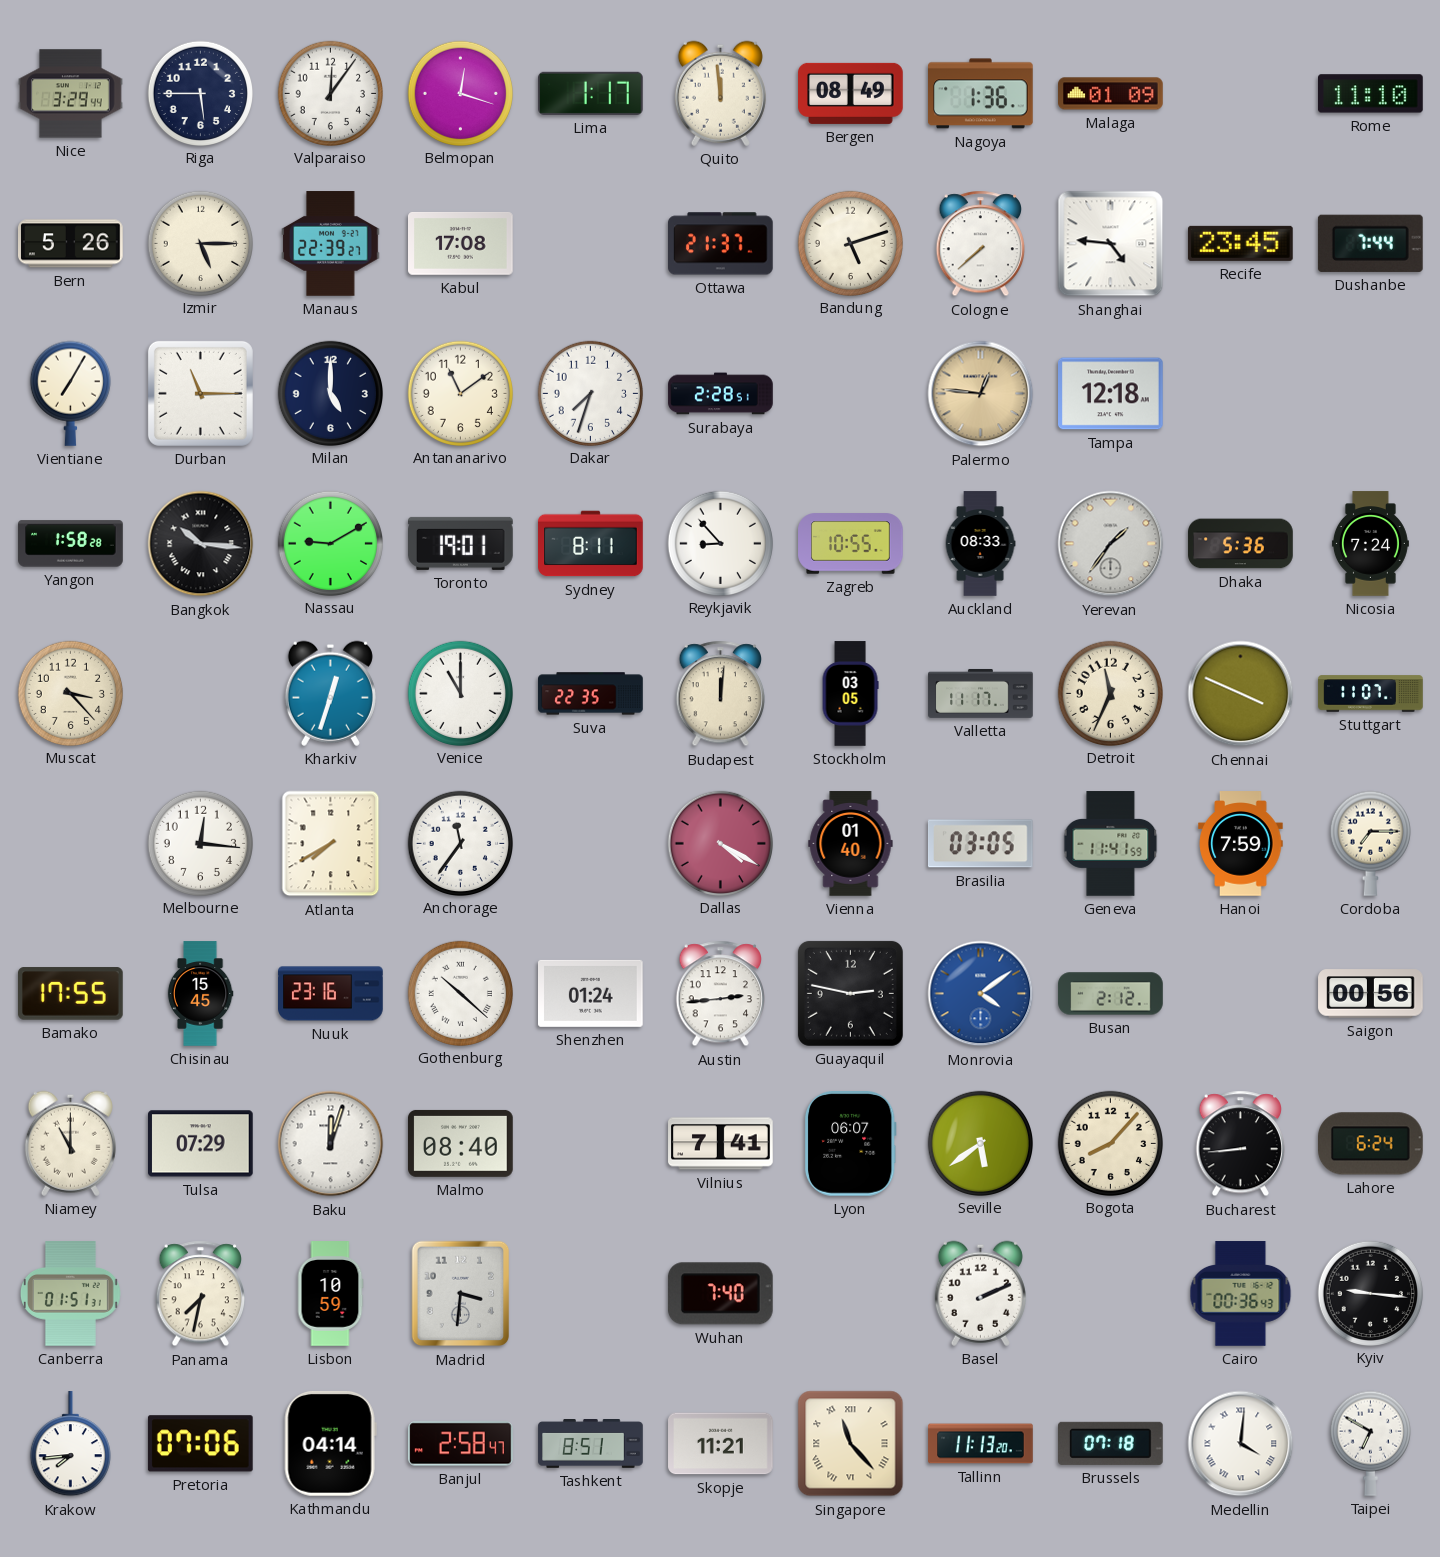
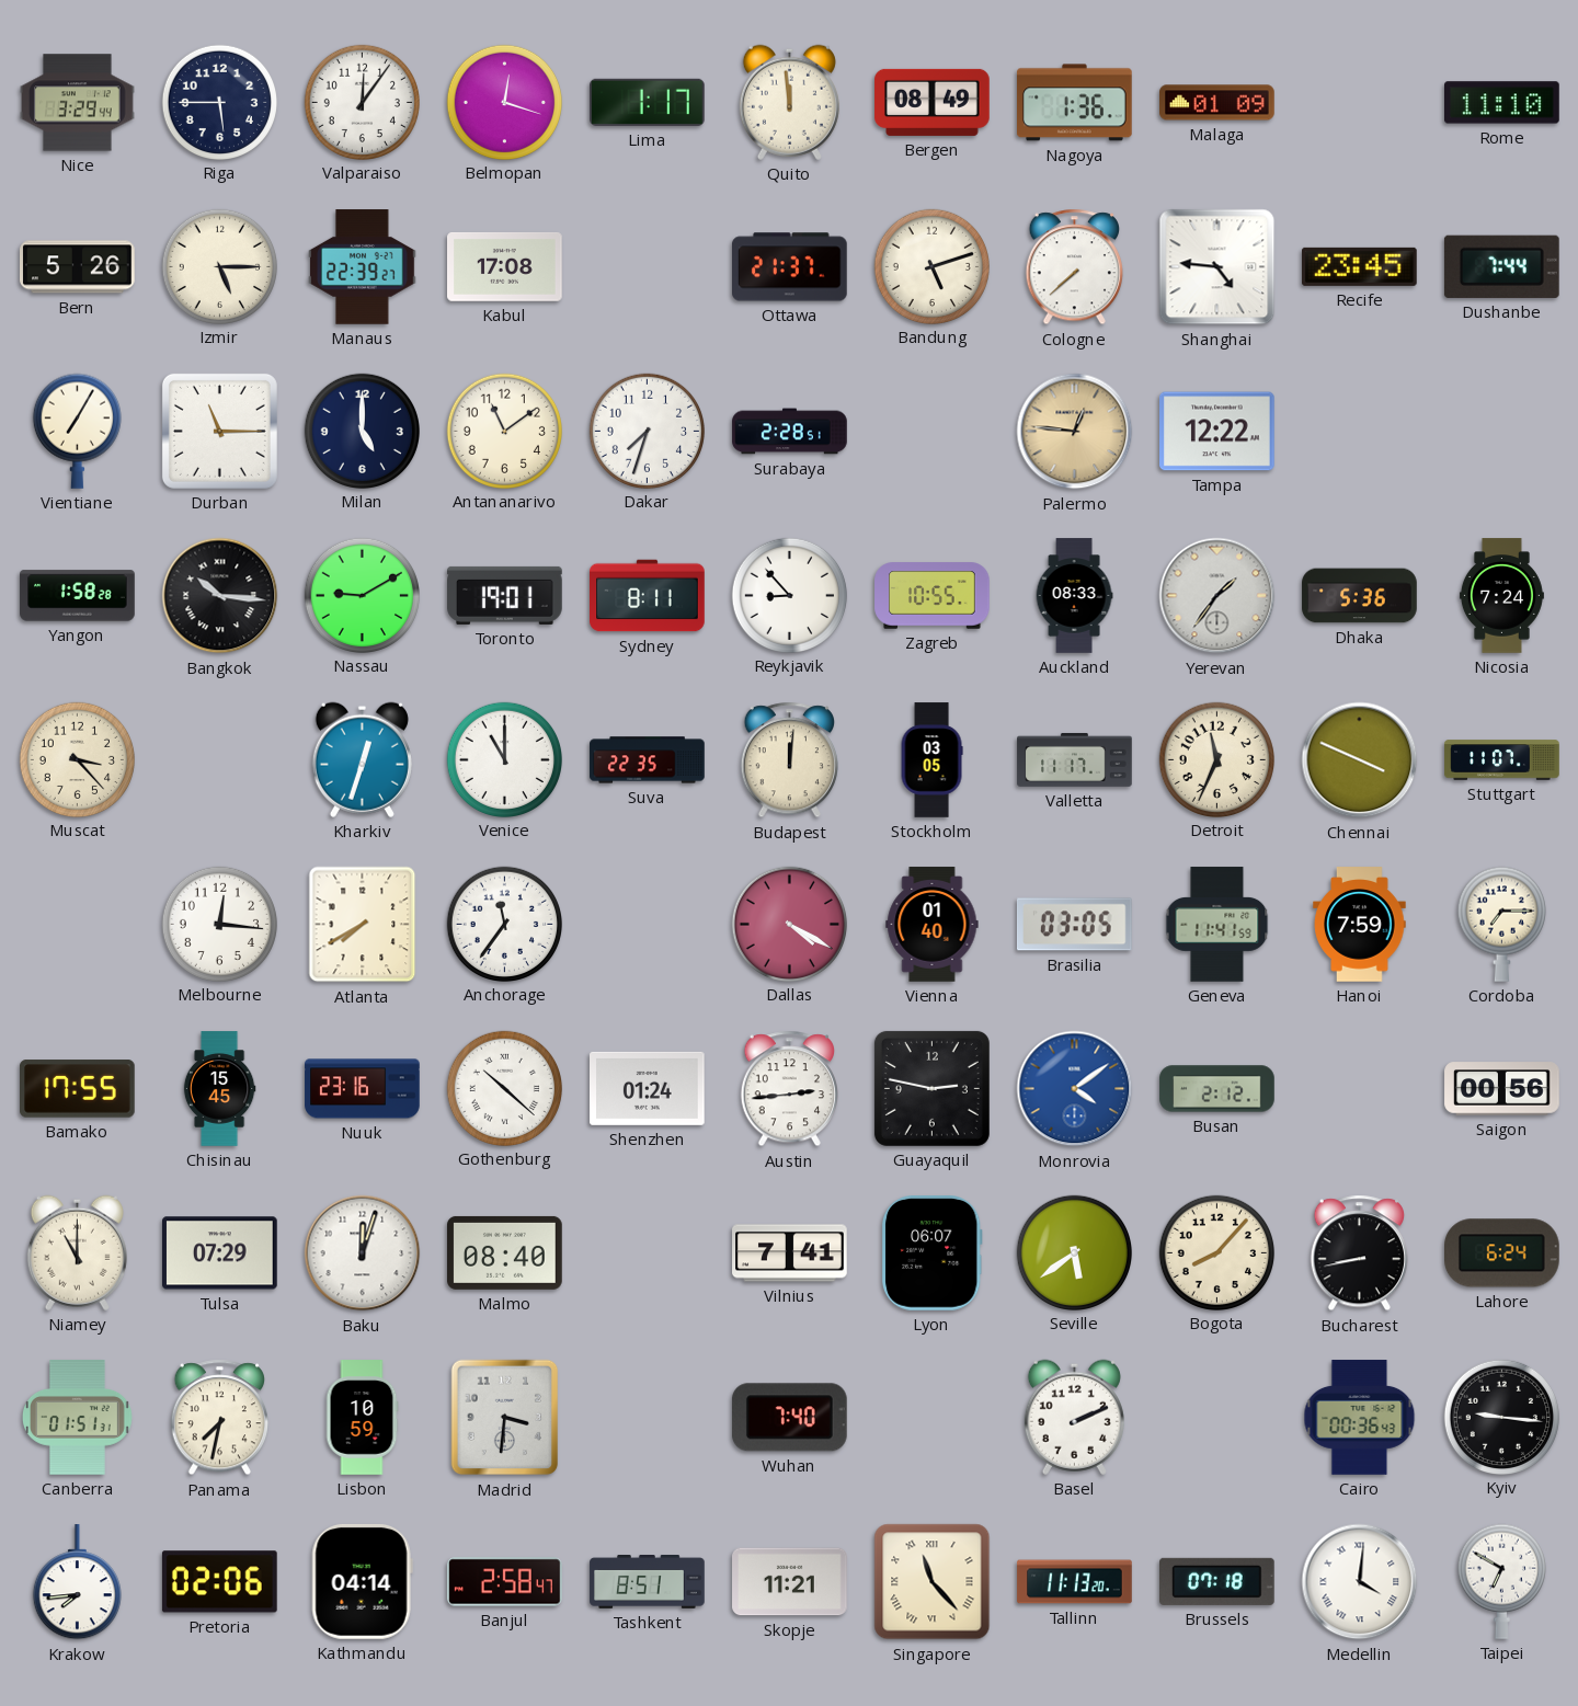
Tampa: 12:18 -> 12:22 (1217, 432)
Bucharest: 8:44 -> 8:43 (1359, 1253)
Pretoria: 07:06 -> 02:06 (219, 1582)
